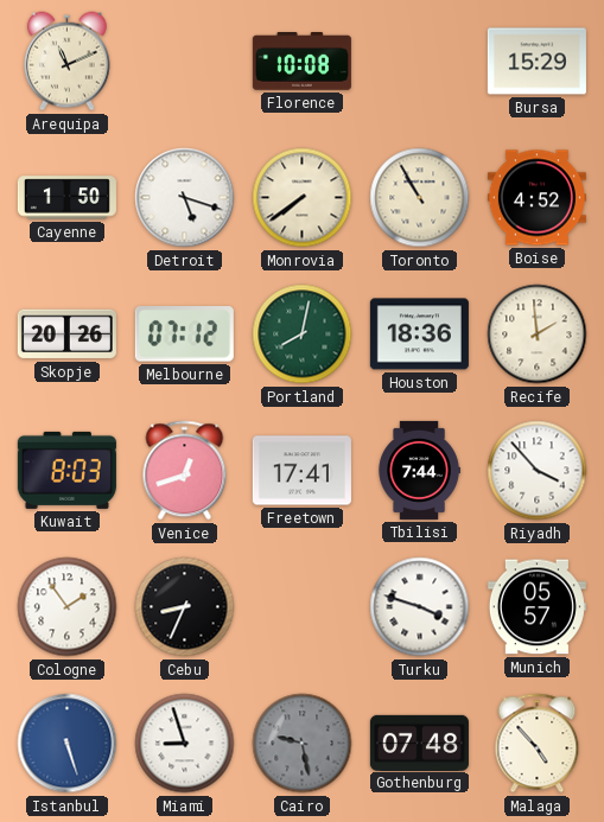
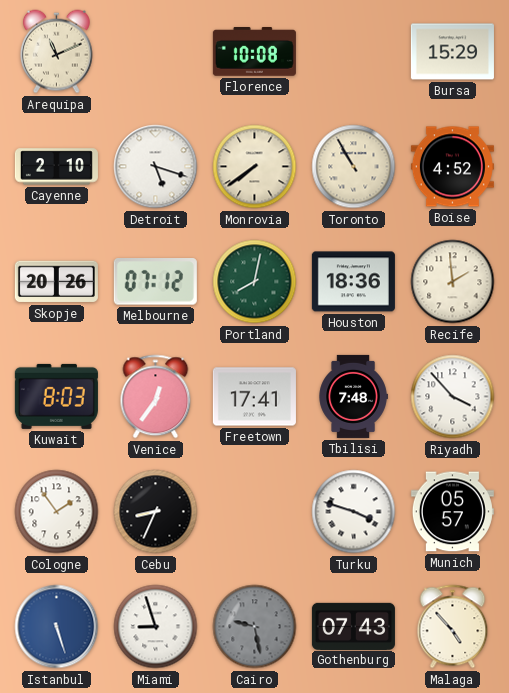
Cayenne: 1:50 -> 2:10 (56, 167)
Venice: 12:42 -> 12:36 (156, 397)
Tbilisi: 7:44 -> 7:48 (353, 396)
Gothenburg: 07:48 -> 07:43 (353, 626)
